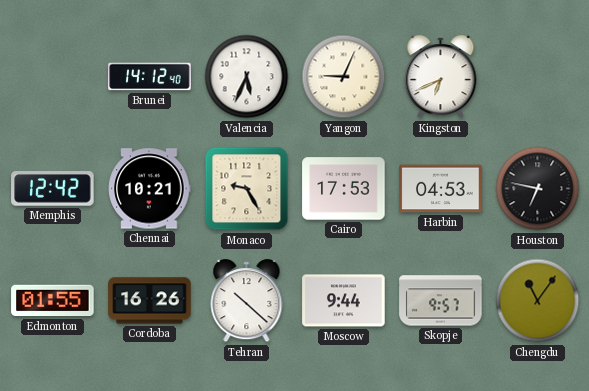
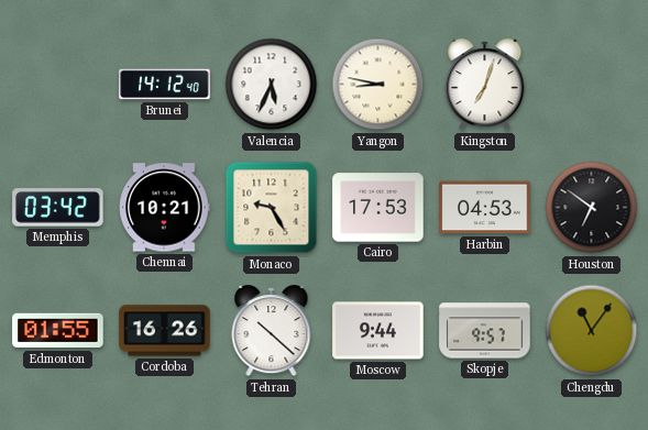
Yangon: 9:04 -> 8:47 (378, 85)
Kingston: 6:41 -> 7:03 (485, 85)
Memphis: 12:42 -> 03:42 (58, 208)
Houston: 6:47 -> 6:51 (592, 208)
